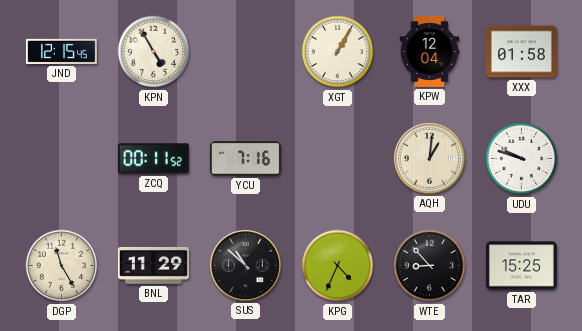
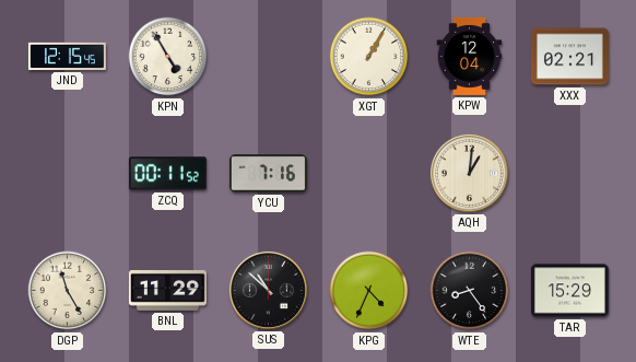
XXX: 01:58 -> 02:21 (569, 57)
UDU: 9:48 -> none (522, 159)
WTE: 8:53 -> 8:24 (470, 291)
TAR: 15:25 -> 15:29 (569, 291)
